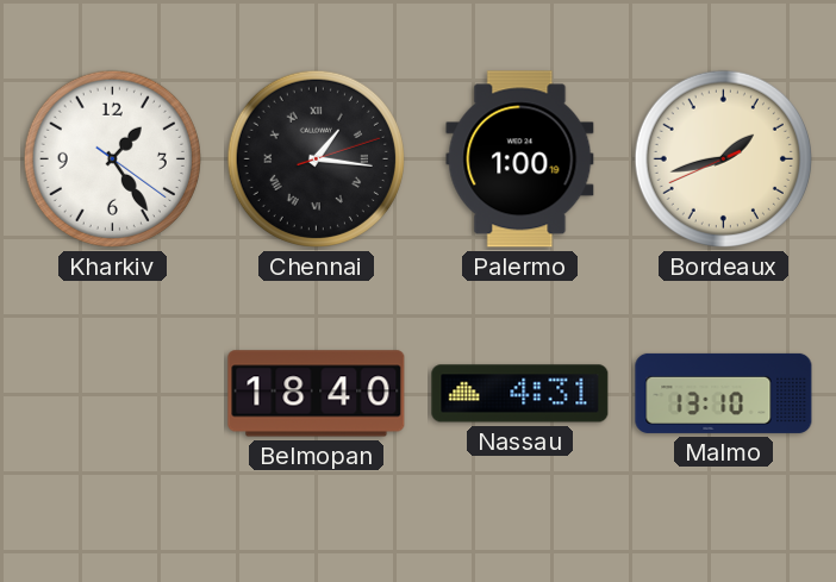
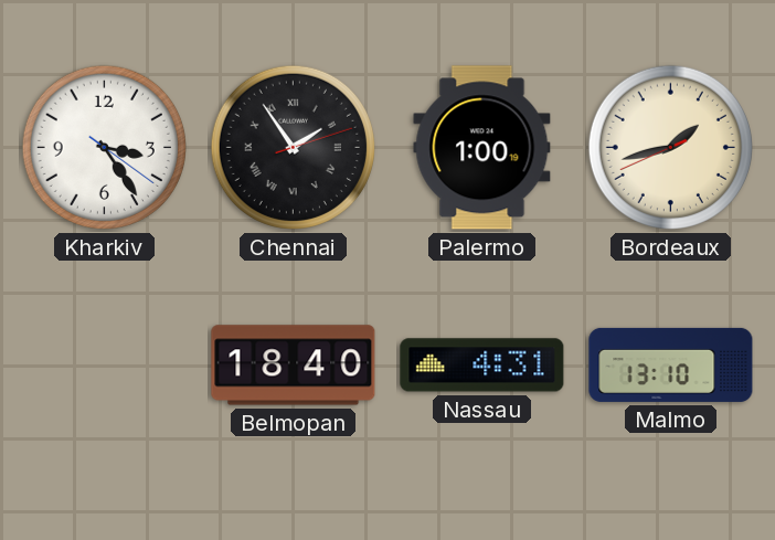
Kharkiv: 1:24 -> 3:24 (104, 147)
Chennai: 1:16 -> 1:54 (293, 147)
